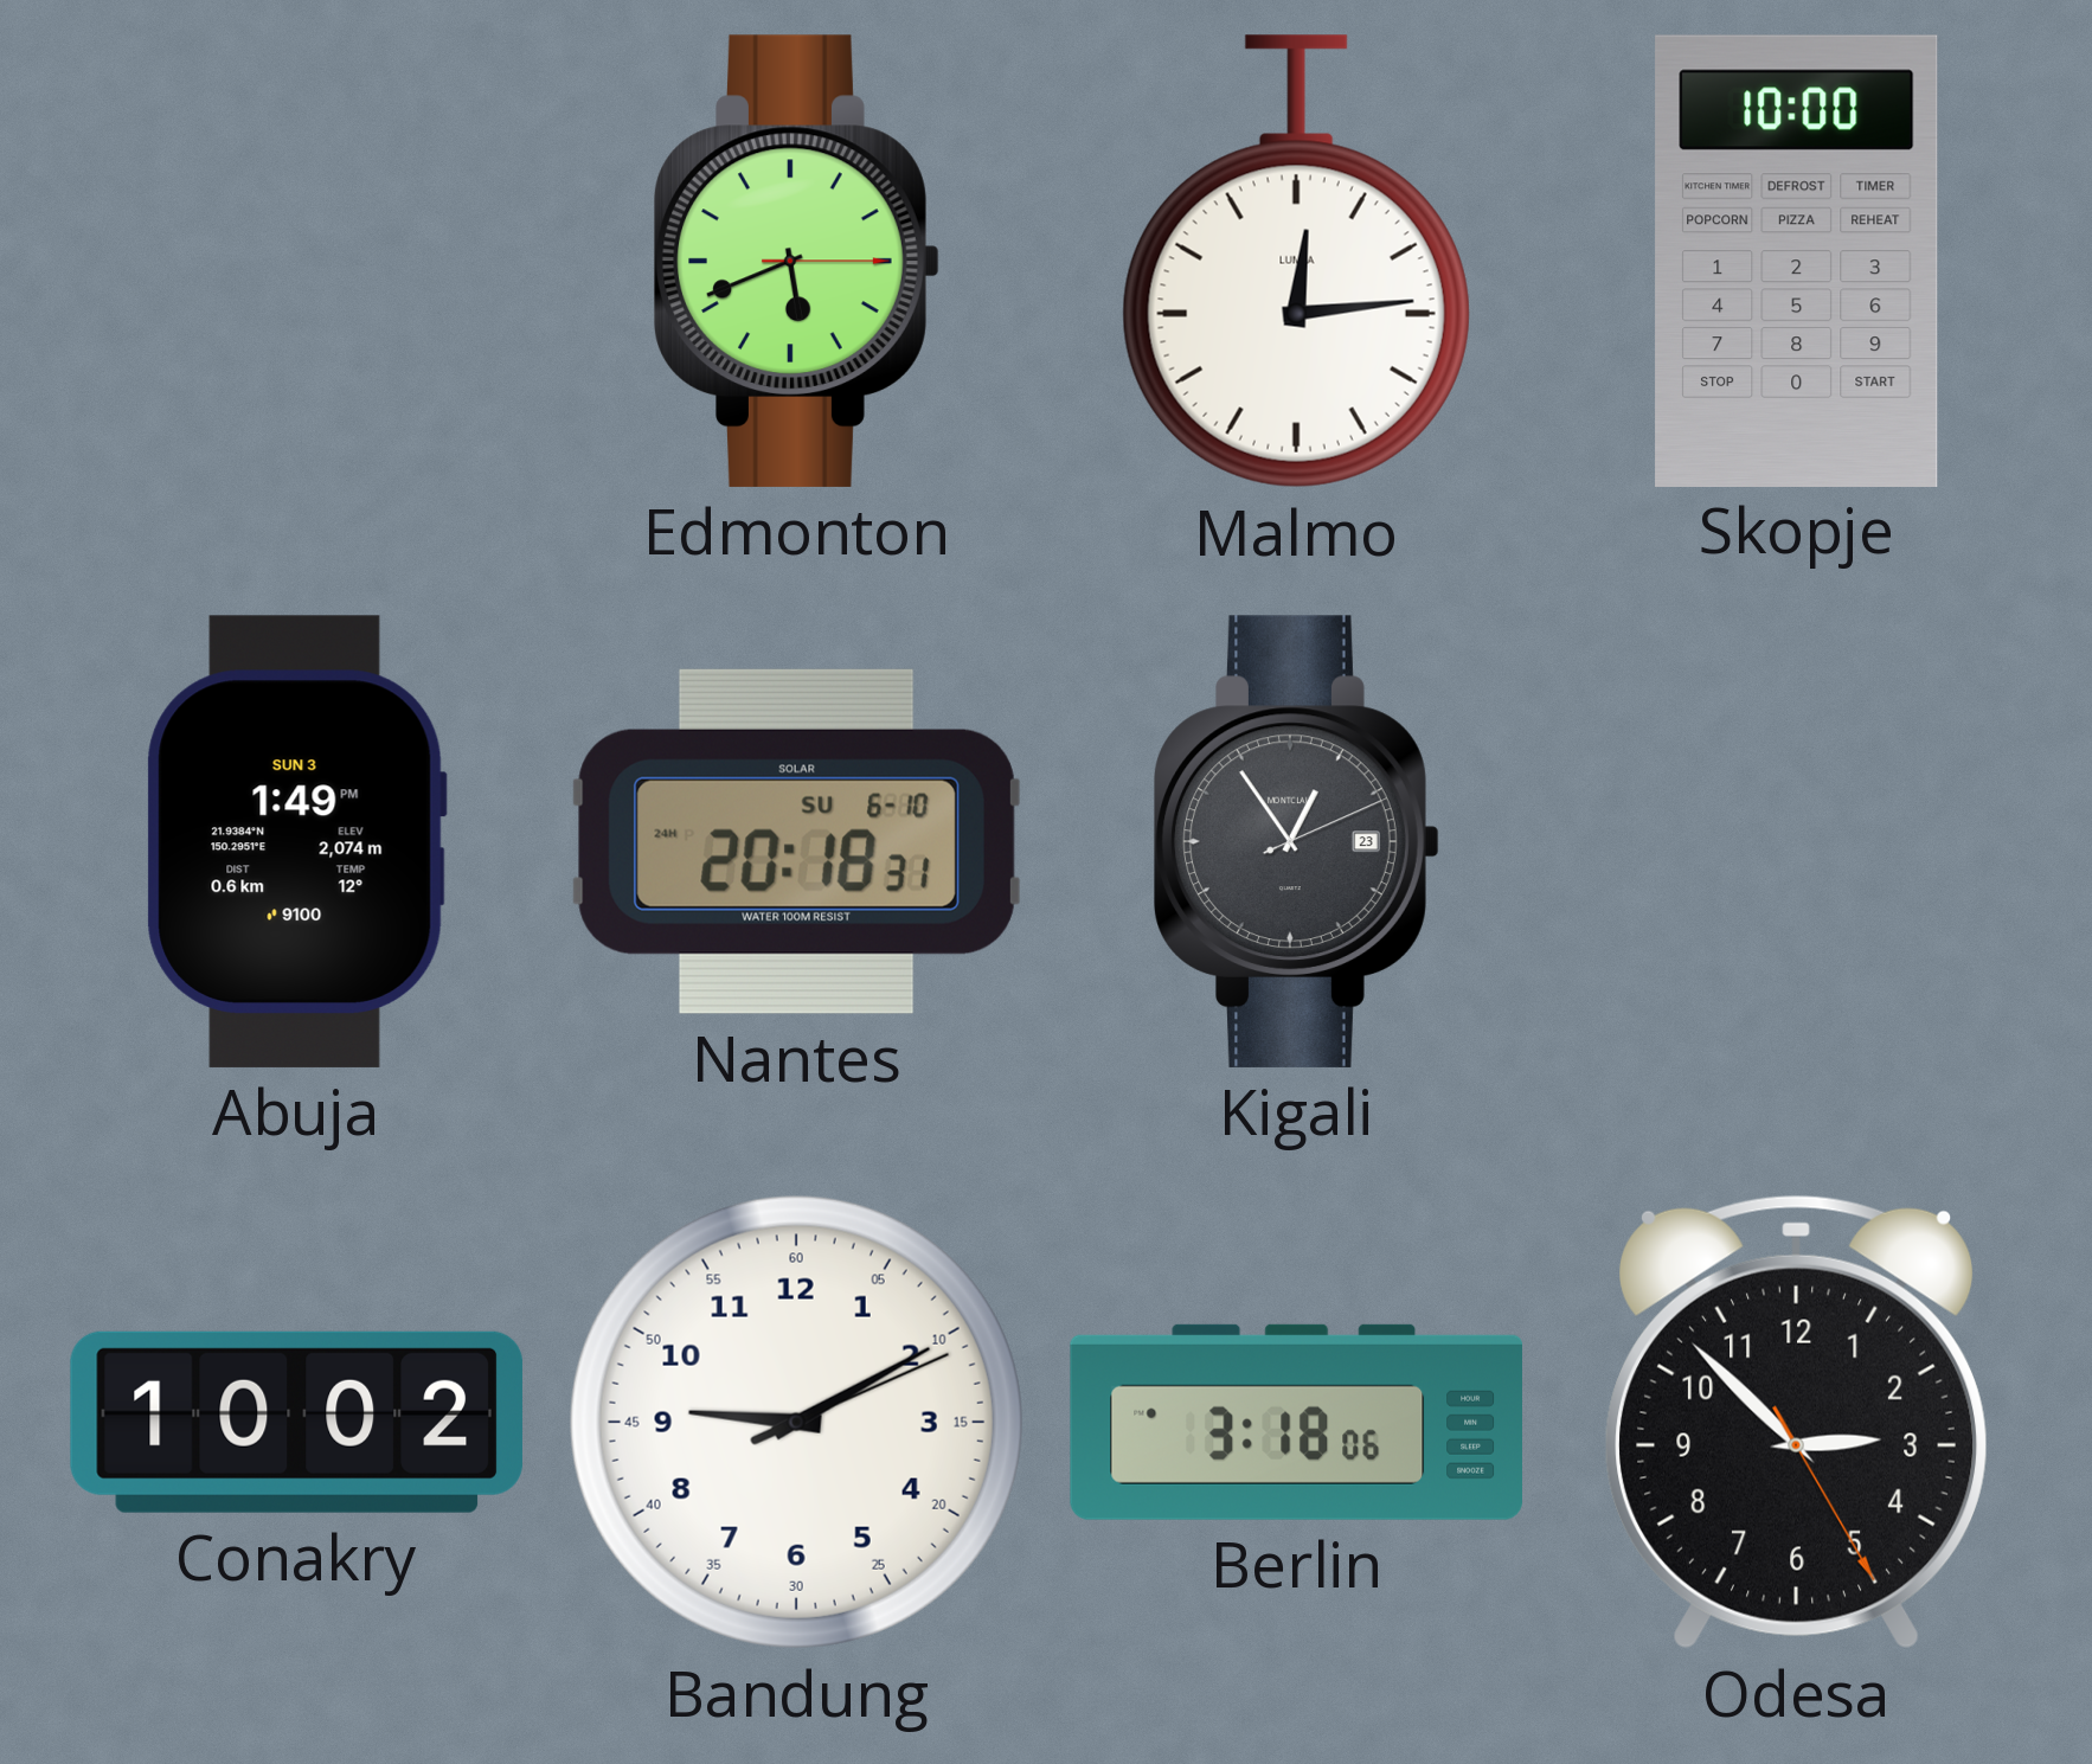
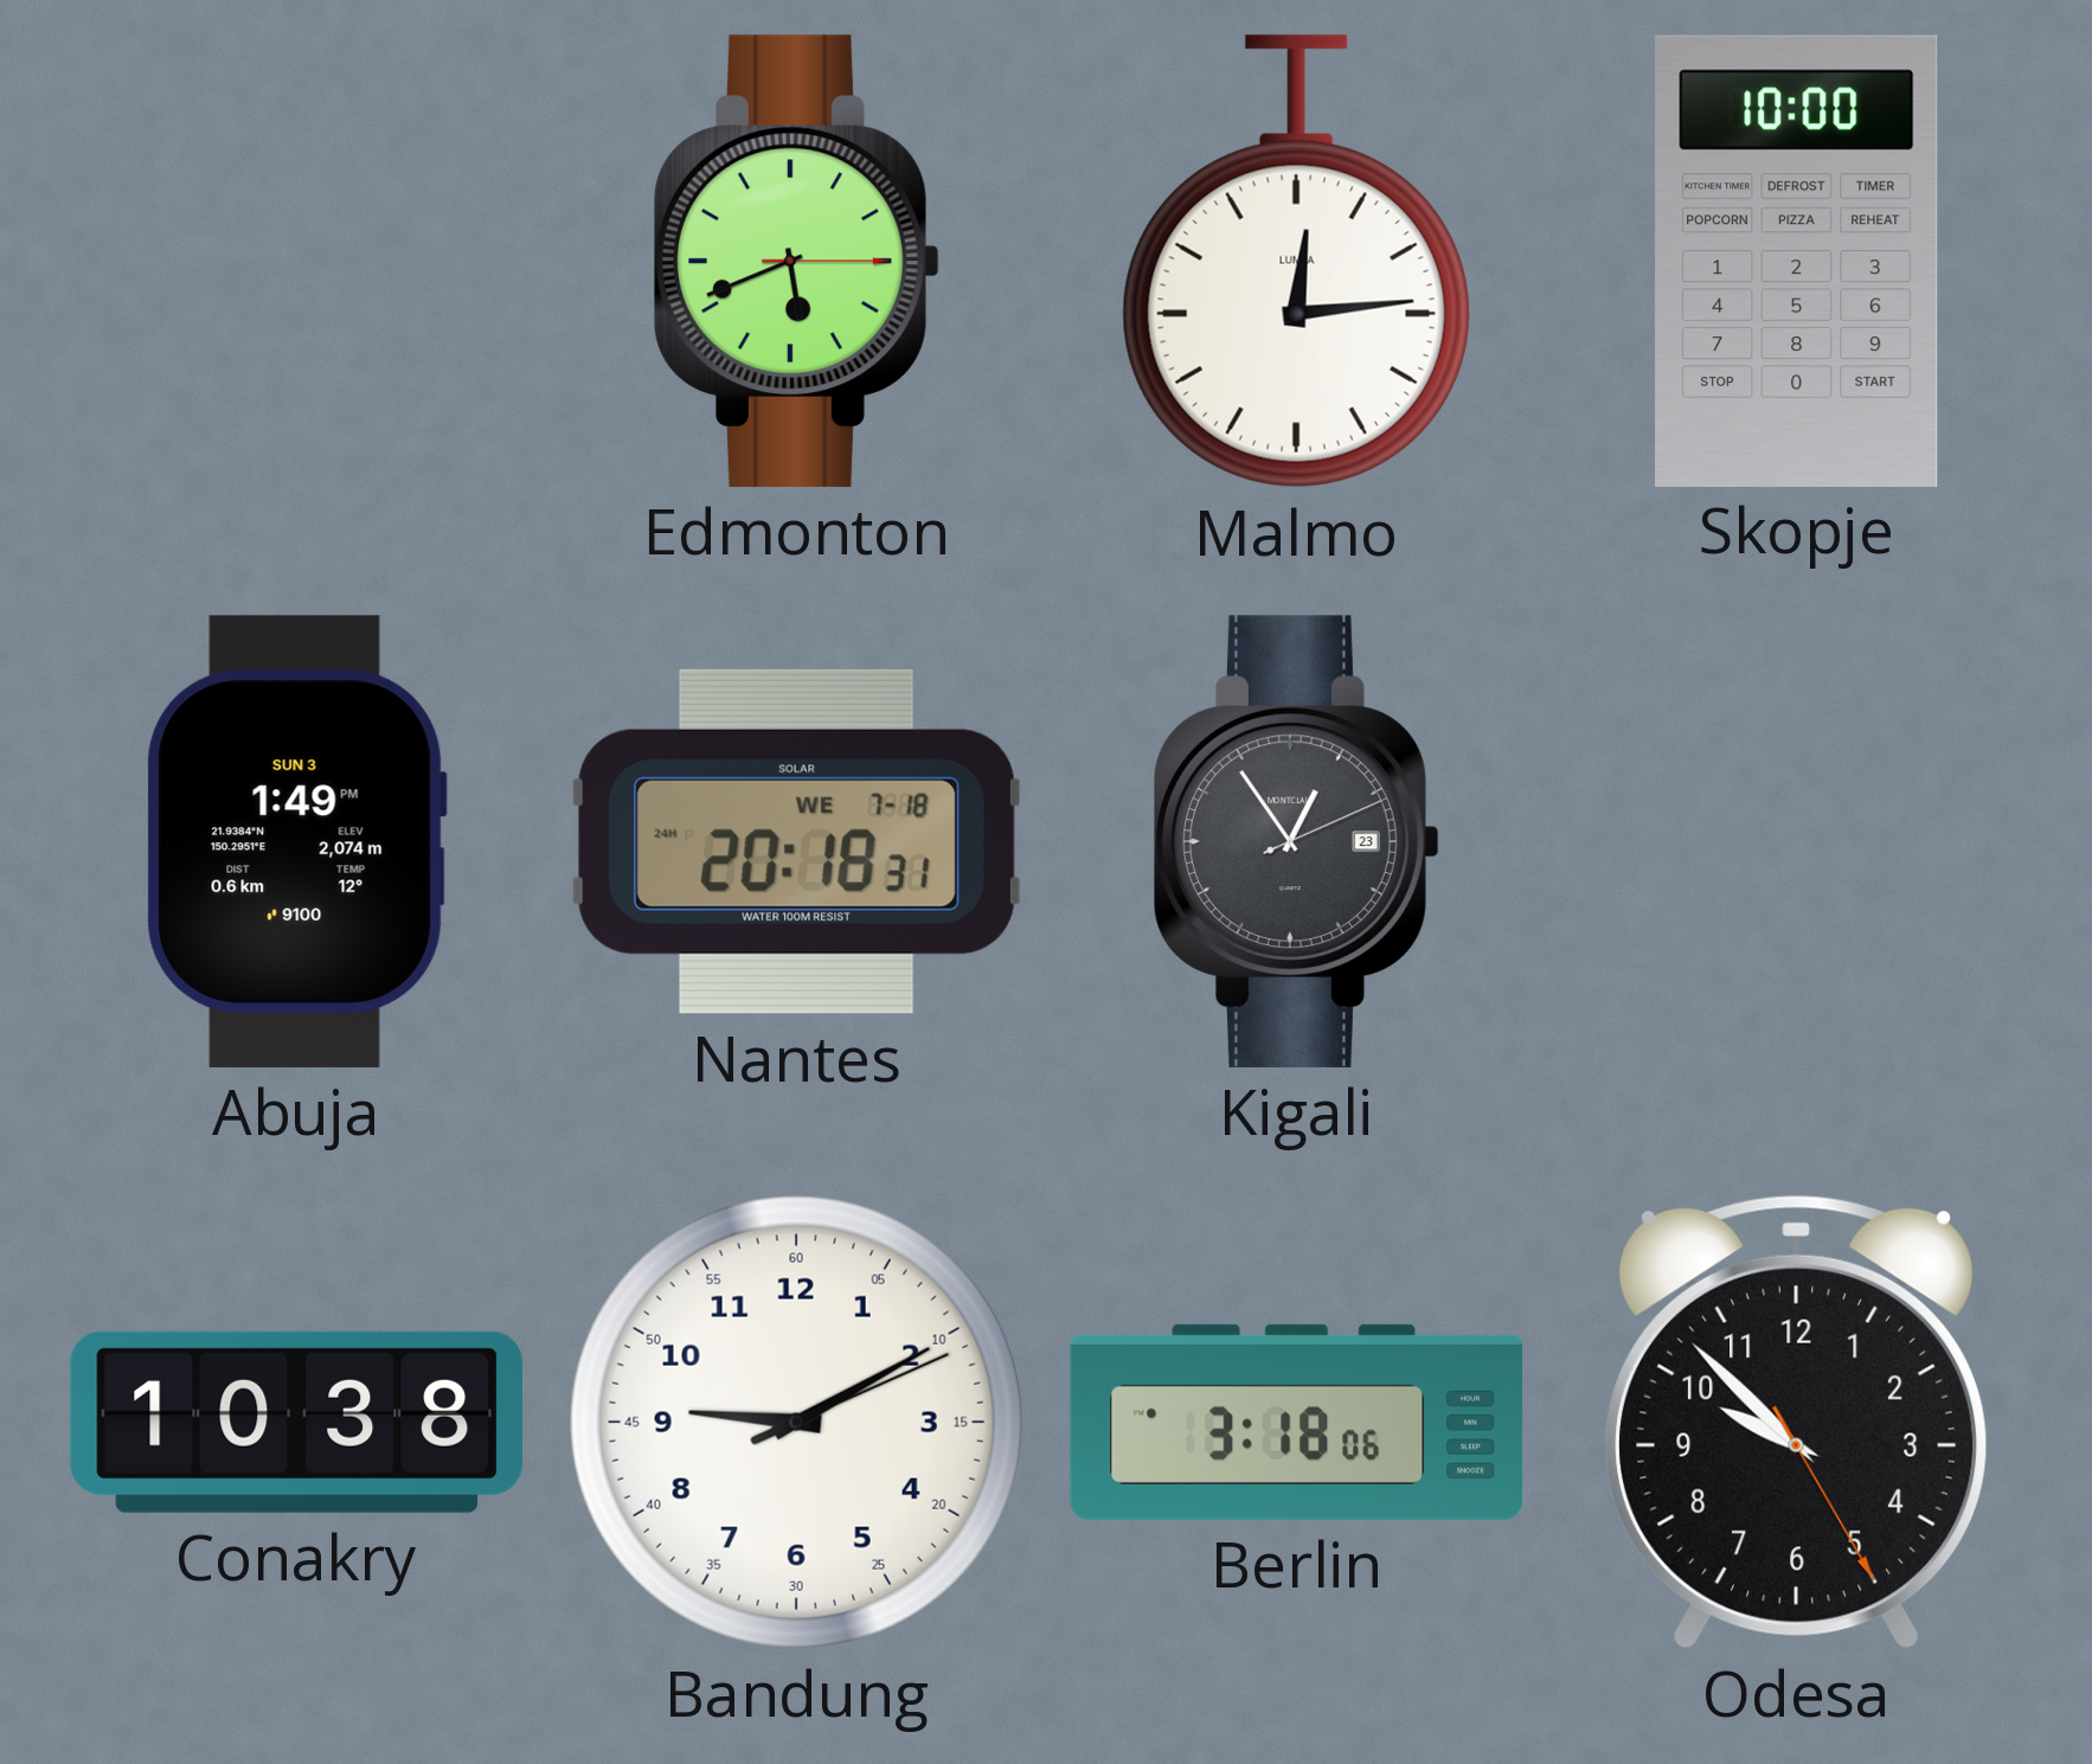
Nantes date: SU 6-10 -> WE 7-18 (796, 841)
Conakry: 10:02 -> 10:38 (296, 1422)
Odesa: 2:52 -> 9:52 (1796, 1422)
